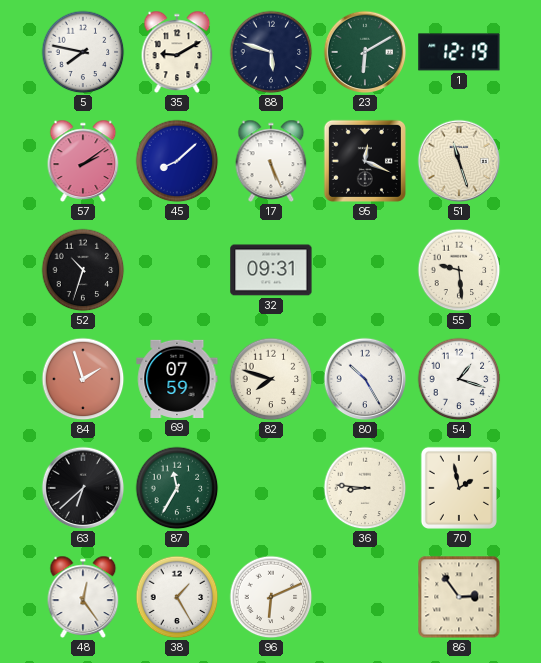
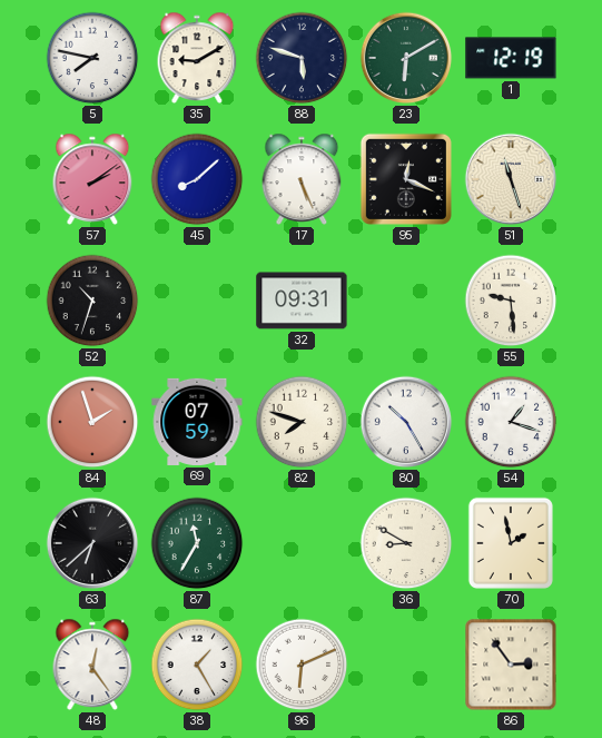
36: 8:46 -> 8:50 (406, 543)
